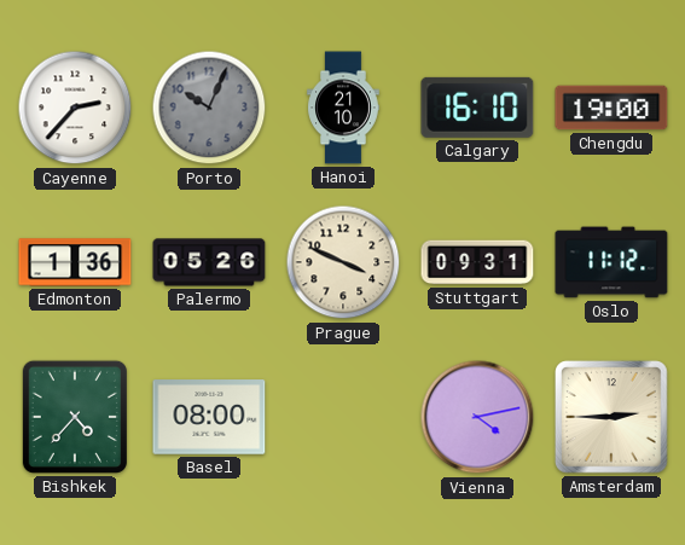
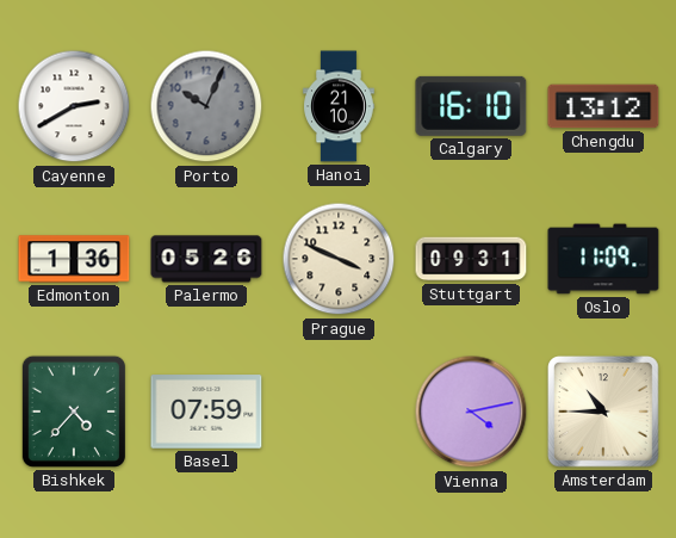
Cayenne: 2:37 -> 2:40 (74, 106)
Chengdu: 19:00 -> 13:12 (603, 106)
Oslo: 11:12 -> 11:09 (603, 259)
Basel: 08:00 -> 07:59 (206, 412)
Amsterdam: 2:45 -> 10:45 (604, 413)
